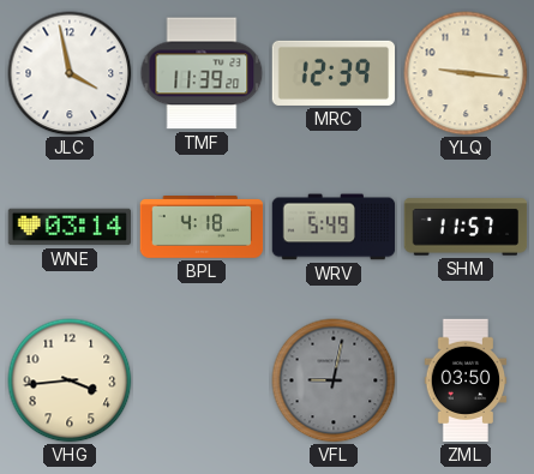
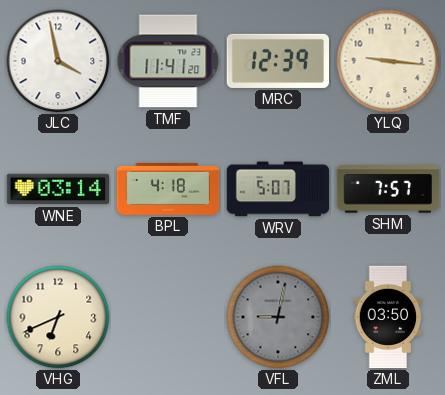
TMF: 11:39 -> 11:41 (168, 61)
WRV: 5:49 -> 5:07 (278, 189)
SHM: 11:57 -> 7:57 (388, 189)
VHG: 3:44 -> 6:41 (58, 317)
